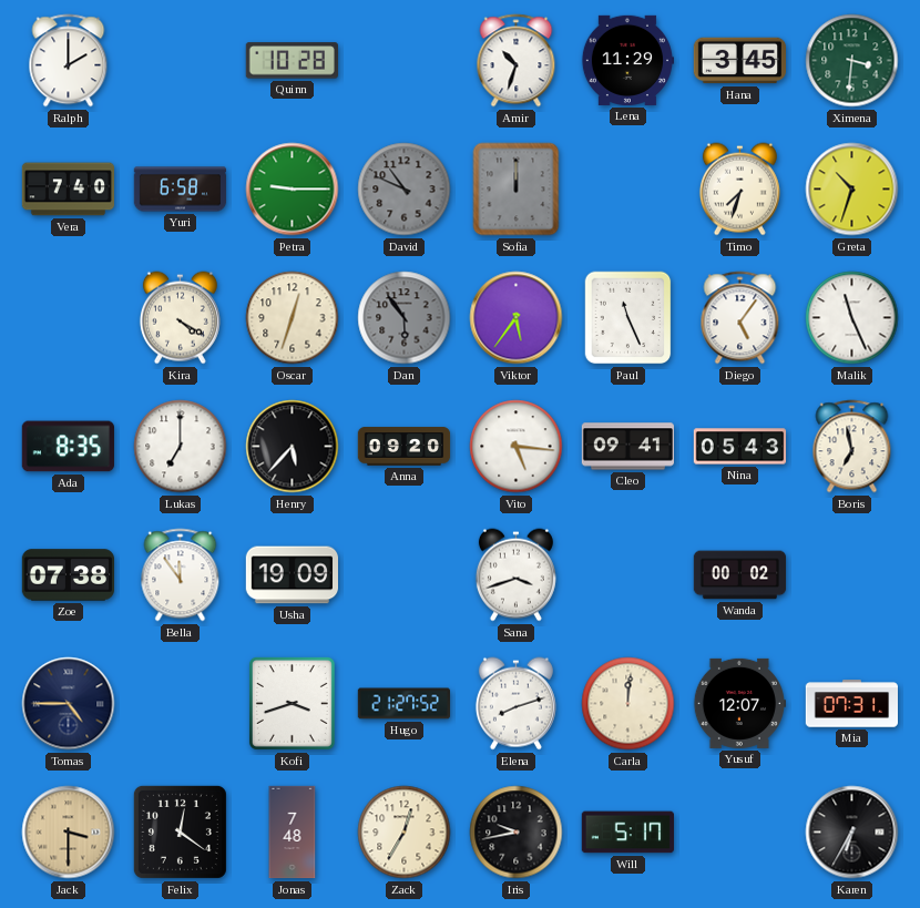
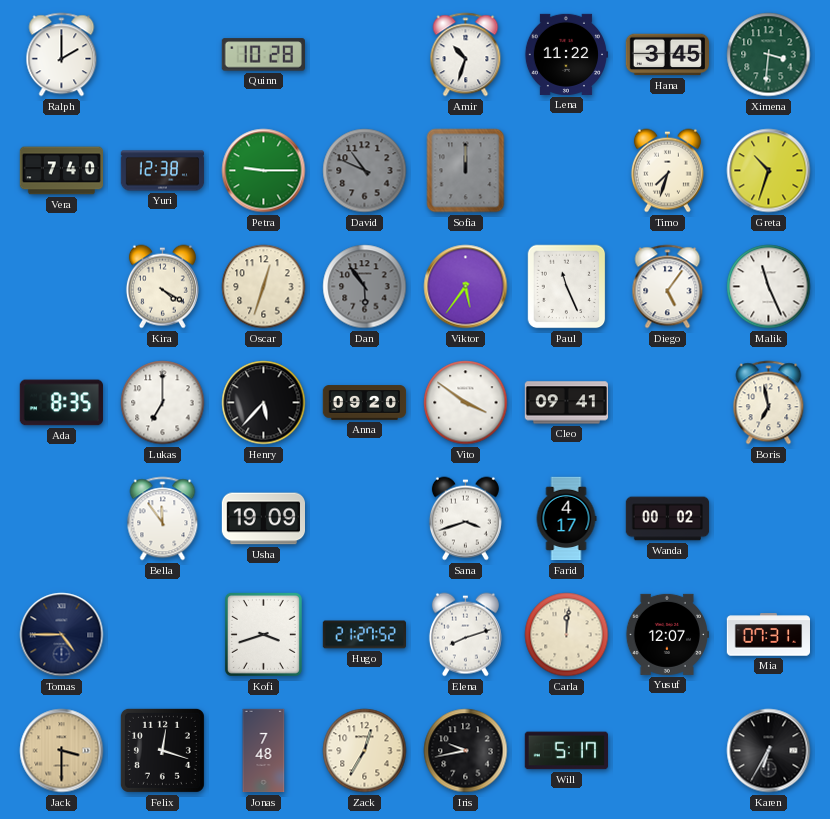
Lena: 11:29 -> 11:22 (565, 54)
Yuri: 6:58 -> 12:38 (163, 171)
Vito: 5:16 -> 3:51 (466, 403)
Nina: 05:43 -> none (740, 447)
Zoe: 07:38 -> none (68, 575)
Farid: none -> 4:17 (566, 519)
Felix: 12:21 -> 12:18 (162, 750)
